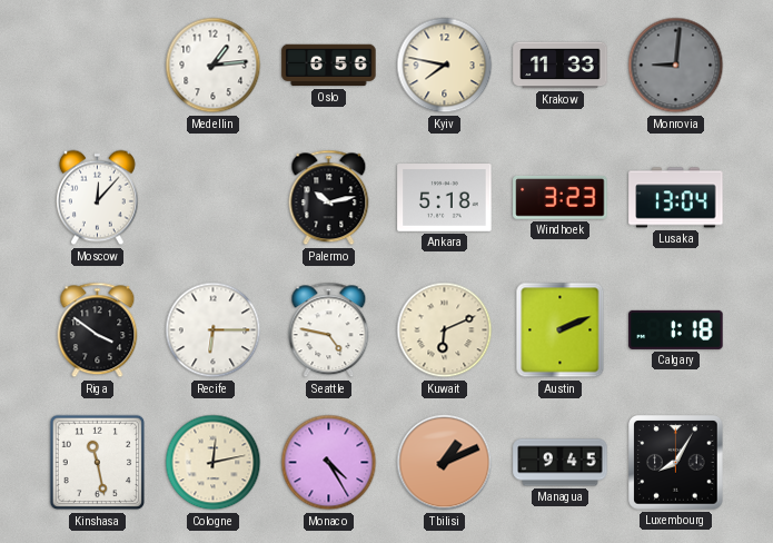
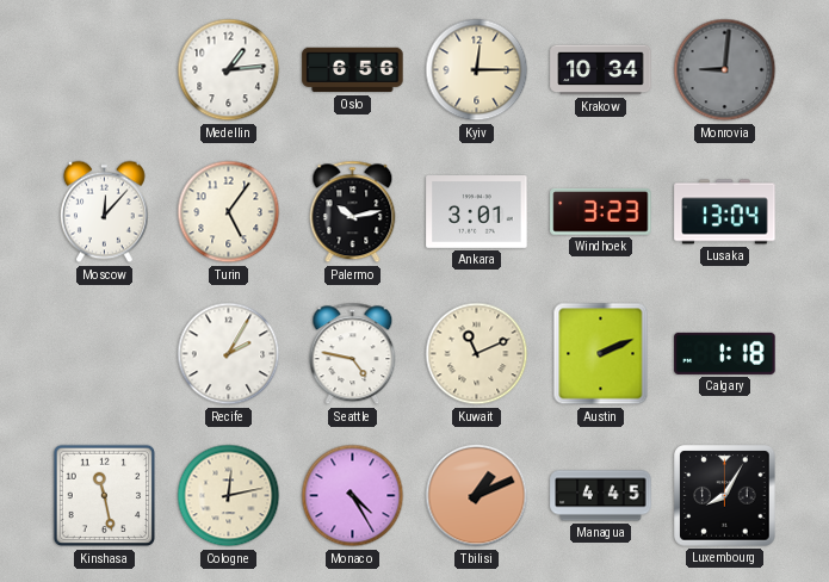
Kyiv: 7:47 -> 12:15 (477, 70)
Krakow: 11:33 -> 10:34 (601, 70)
Turin: none -> 5:06 (229, 212)
Ankara: 5:18 -> 3:01 (477, 212)
Riga: 3:51 -> none (98, 330)
Recife: 6:15 -> 2:05 (229, 354)
Kuwait: 6:11 -> 11:11 (477, 354)
Managua: 9:45 -> 4:45 (601, 496)
